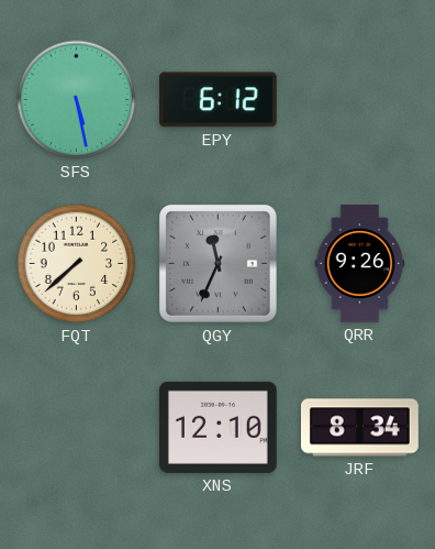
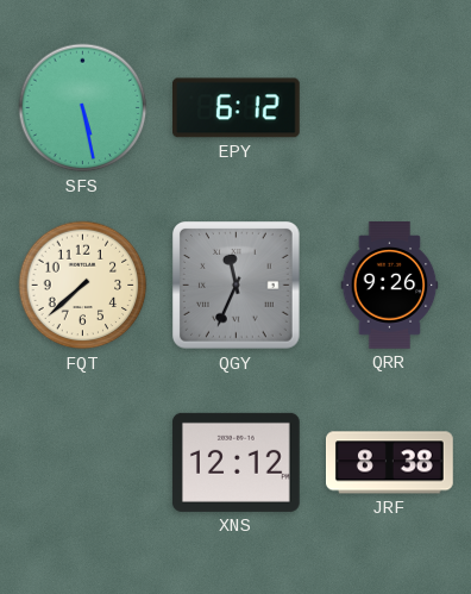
XNS: 12:10 -> 12:12 (235, 462)
JRF: 8:34 -> 8:38 (390, 463)
